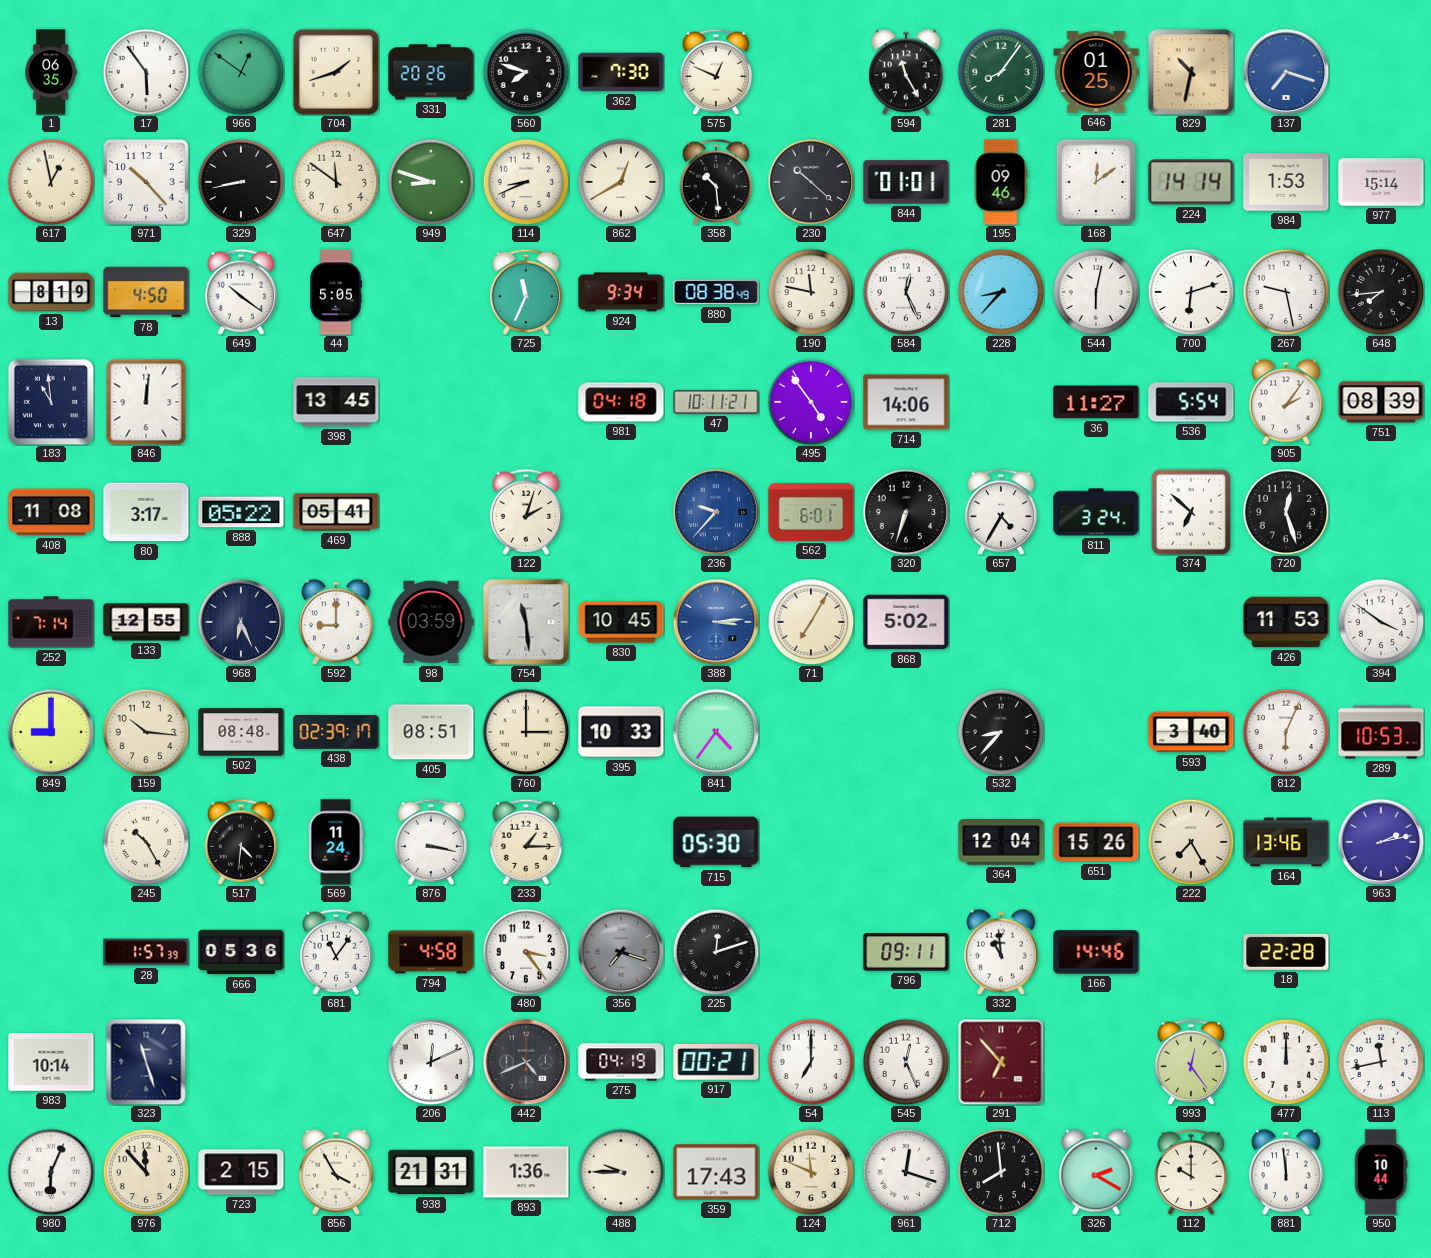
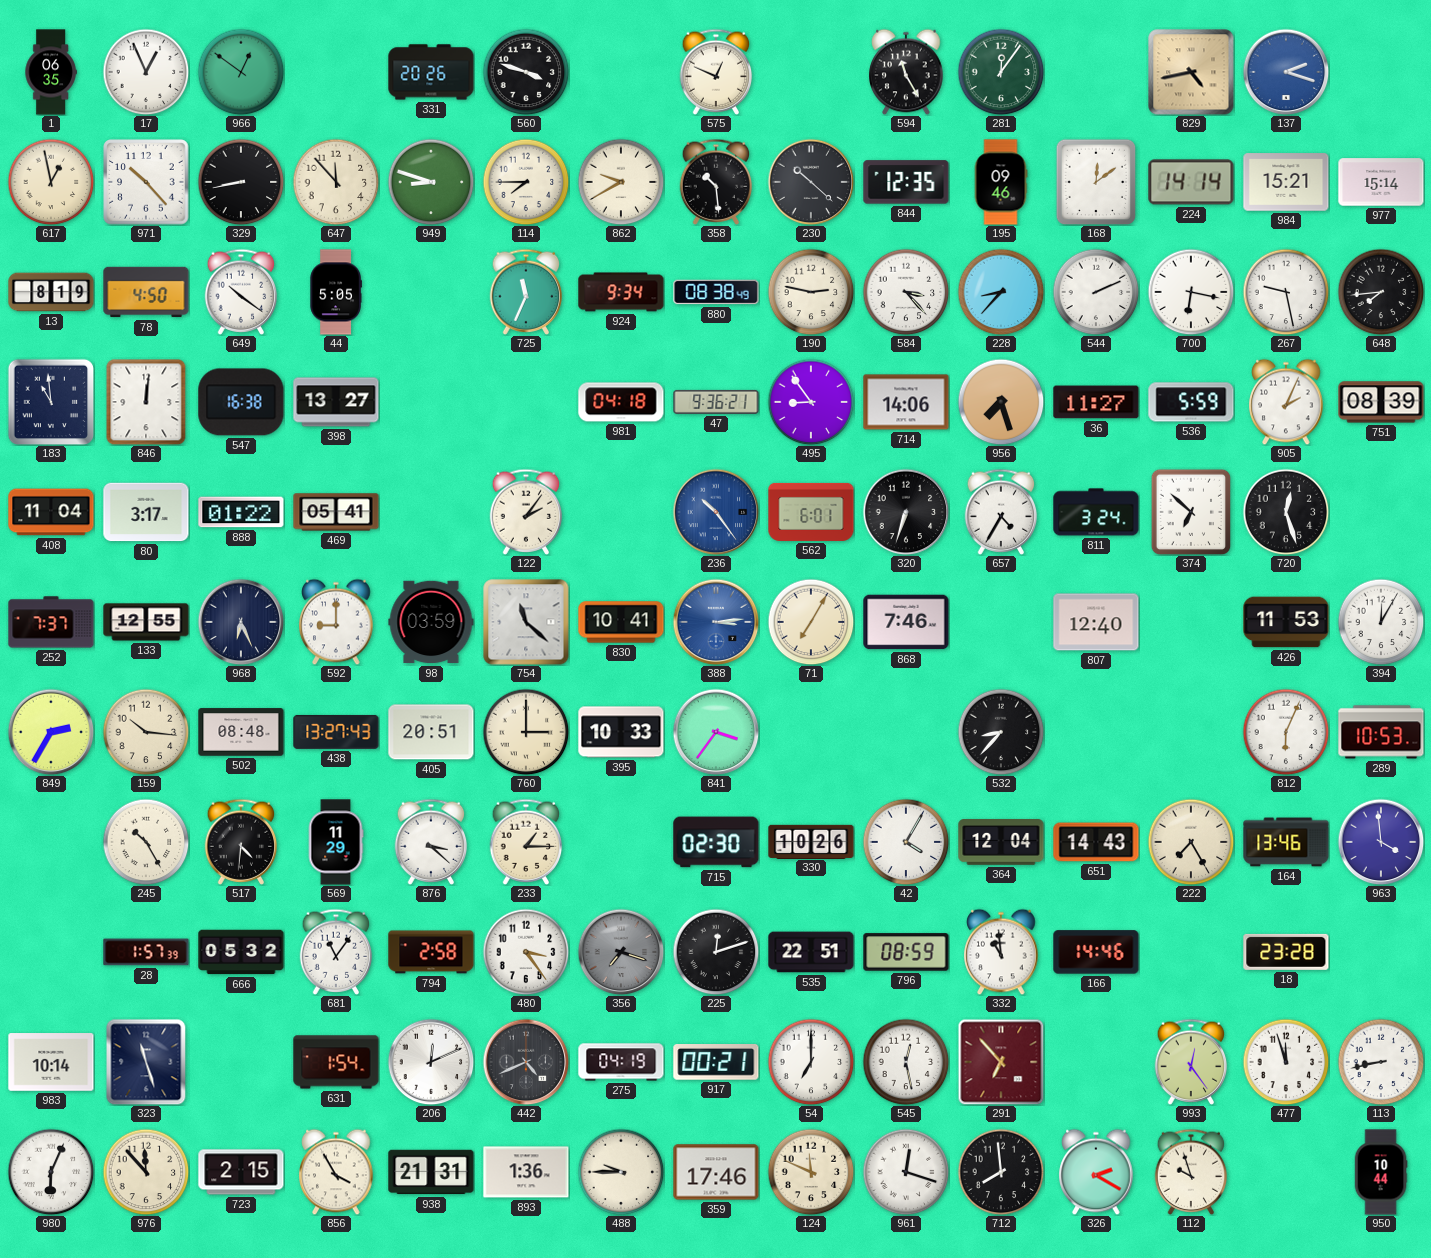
17: 5:54 -> 12:56 (146, 72)
704: 1:42 -> none (336, 72)
560: 7:48 -> 3:48 (526, 72)
362: 7:30 -> none (621, 72)
281: 8:06 -> 12:06 (1001, 72)
646: 01:25 -> none (1096, 72)
829: 10:32 -> 4:43 (1191, 72)
137: 7:18 -> 2:18 (1286, 72)
647: 11:51 -> 11:53 (336, 182)
114: 8:41 -> 7:45 (526, 182)
862: 12:40 -> 9:40 (621, 182)
844: 01:01 -> 12:35 (906, 182)
984: 1:53 -> 15:21 (1286, 182)
190: 11:47 -> 2:47 (811, 292)
584: 12:26 -> 3:23 (906, 292)
544: 6:02 -> 2:11 (1096, 292)
700: 6:12 -> 6:17 (1191, 292)
547: none -> 16:38 (241, 402)
398: 13:45 -> 13:27 (336, 402)
47: 10:11 -> 9:36 (716, 402)
495: 4:54 -> 8:54 (811, 402)
956: none -> 7:27 (1001, 402)
536: 5:54 -> 5:59 (1191, 402)
905: 2:06 -> 2:04 (1286, 402)
408: 11:08 -> 11:04 (51, 512)
888: 05:22 -> 01:22 (241, 512)
122: 2:03 -> 2:06 (526, 512)
236: 9:37 -> 10:24 (716, 512)
252: 7:14 -> 7:37 (51, 622)
754: 11:29 -> 11:22 (526, 622)
830: 10:45 -> 10:41 (621, 622)
868: 5:02 -> 7:46 (906, 622)
807: none -> 12:40 (1096, 622)
394: 3:51 -> 12:05 (1381, 622)
849: 9:00 -> 2:35 (51, 732)
438: 02:39 -> 13:27 (336, 732)
405: 08:51 -> 20:51 (431, 732)
841: 4:36 -> 3:36 (716, 732)
593: 3:40 -> none (1191, 732)
569: 11:24 -> 11:29 (336, 842)
876: 3:17 -> 3:22 (431, 842)
715: 05:30 -> 02:30 (716, 842)
330: none -> 10:26 (811, 841)
42: none -> 4:05 (906, 842)
651: 15:26 -> 14:43 (1096, 842)
963: 2:13 -> 3:59 (1381, 842)
666: 05:36 -> 05:32 (241, 952)
794: 4:58 -> 2:58 (431, 952)
535: none -> 22:51 (811, 952)
796: 09:11 -> 08:59 (906, 952)
18: 22:28 -> 23:28 (1286, 952)
631: none -> 1:54 (336, 1062)
545: 12:26 -> 12:28 (906, 1062)
477: 12:00 -> 11:57 (1286, 1062)
113: 11:43 -> 8:43 (1381, 1062)
359: 17:43 -> 17:46 (716, 1172)
112: 10:00 -> 9:57 (1191, 1172)
881: 11:59 -> none (1286, 1172)
